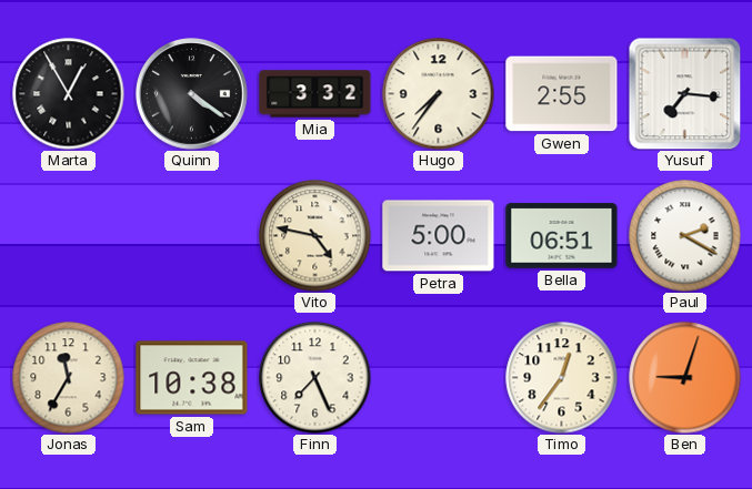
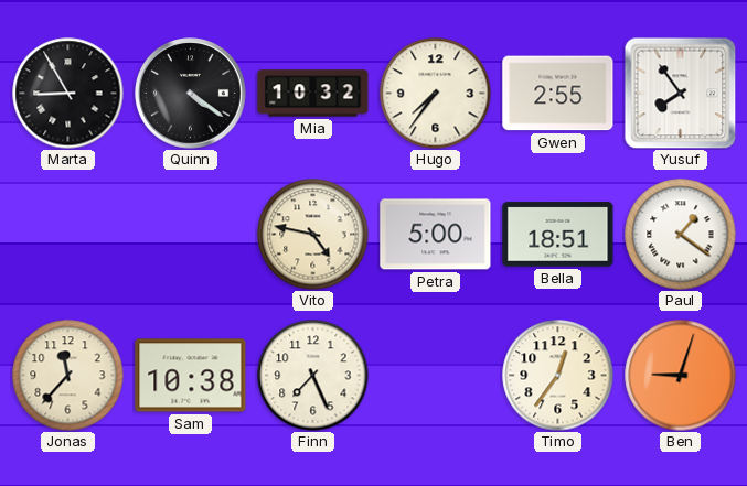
Marta: 12:55 -> 8:55 (68, 94)
Mia: 3:32 -> 10:32 (313, 94)
Yusuf: 7:16 -> 7:54 (680, 93)
Bella: 06:51 -> 18:51 (558, 235)
Paul: 2:20 -> 1:21 (681, 235)
Jonas: 11:35 -> 11:37 (68, 376)
